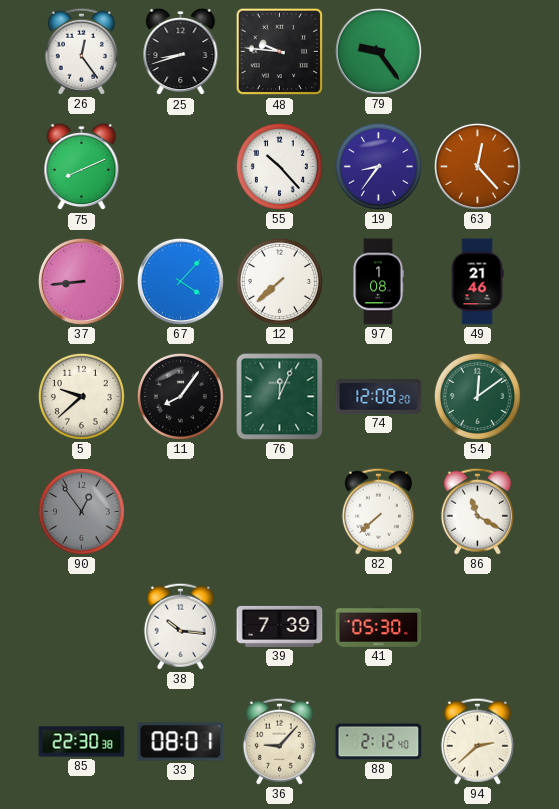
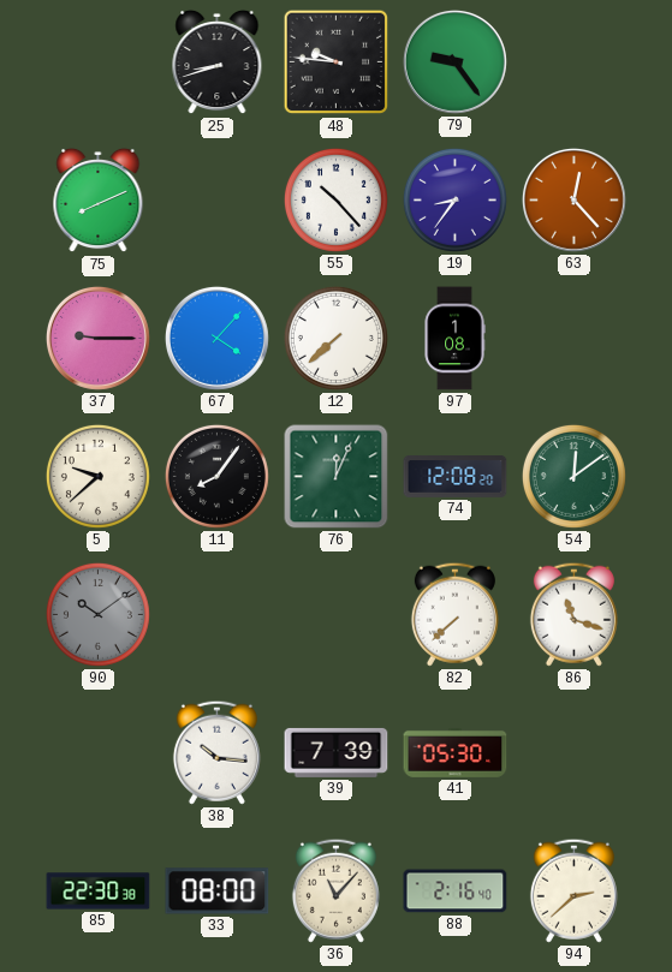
26: 12:24 -> none (81, 51)
37: 8:44 -> 9:15 (97, 338)
49: 21:46 -> none (477, 282)
90: 12:54 -> 10:09 (97, 614)
86: 11:20 -> 11:18 (573, 614)
33: 08:01 -> 08:00 (218, 892)
36: 9:07 -> 11:07 (335, 890)
88: 2:12 -> 2:16 (456, 892)
